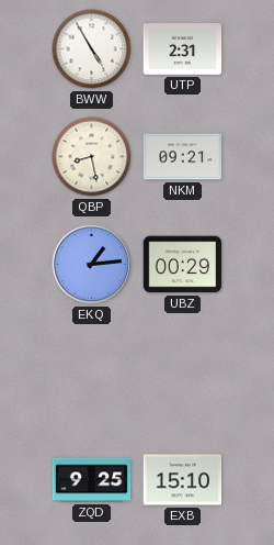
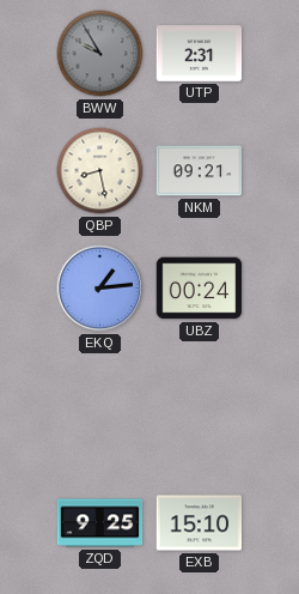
BWW: 4:55 -> 9:55 (100, 54)
BWW dial: white -> grey (100, 54)
UBZ: 00:29 -> 00:24 (200, 289)
